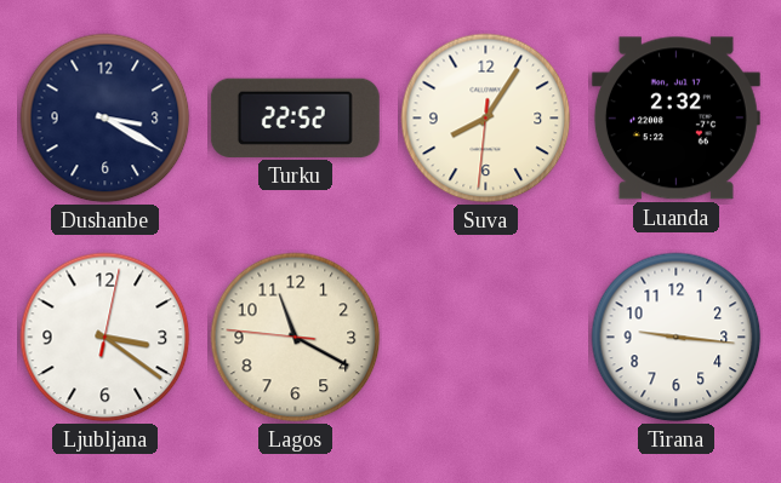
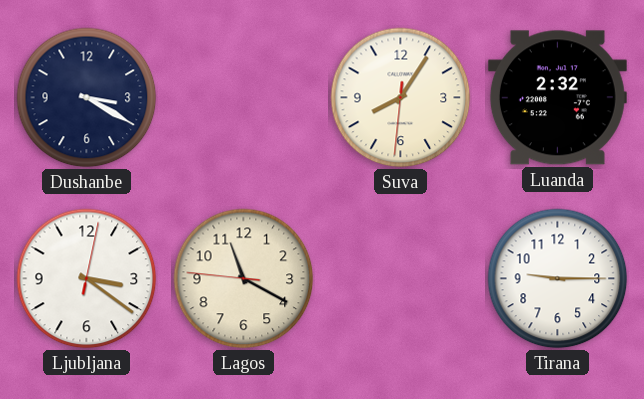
Turku: 22:52 -> none (295, 117)
Tirana: 9:16 -> 9:15 (558, 279)
